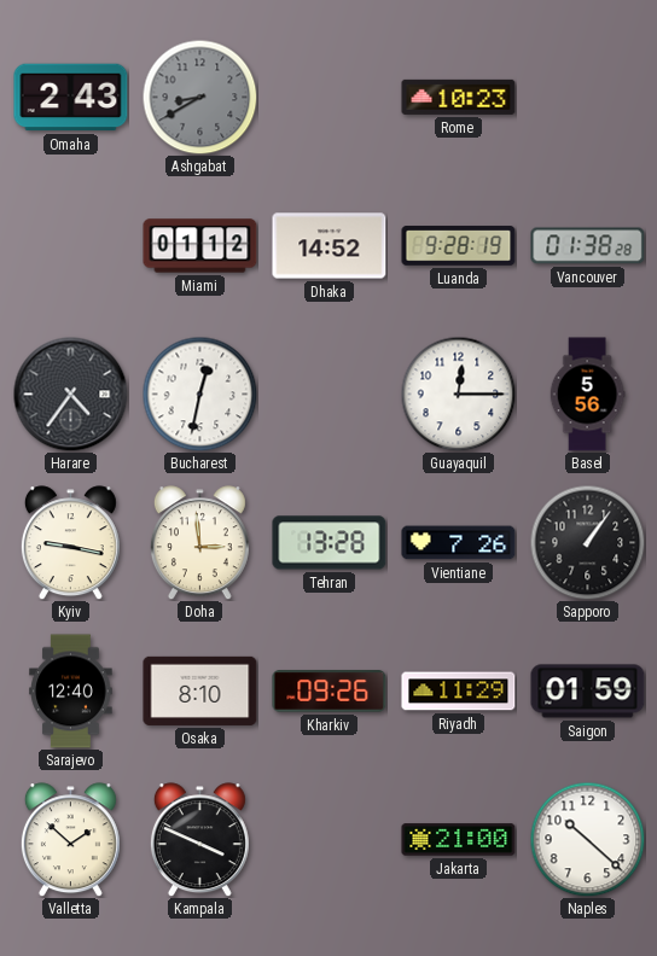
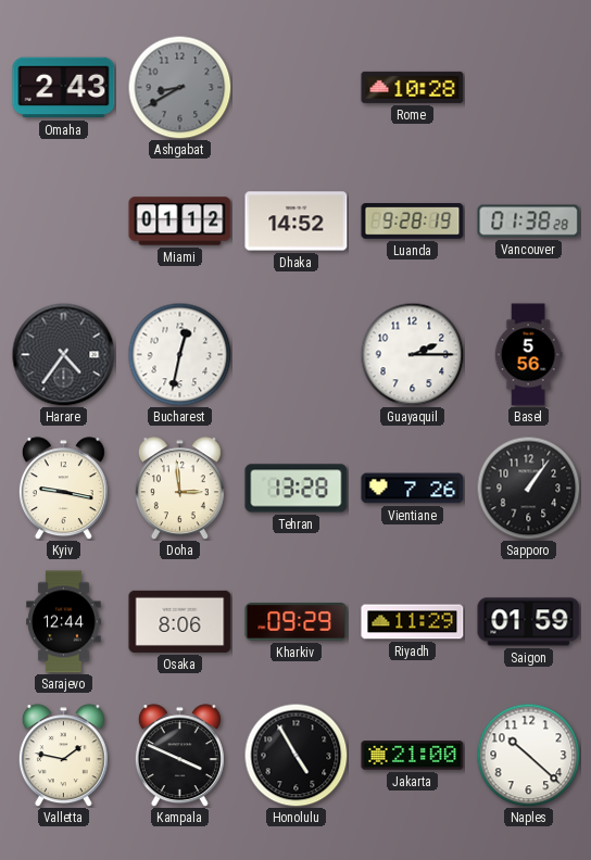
Rome: 10:23 -> 10:28 (413, 87)
Guayaquil: 12:15 -> 2:15 (412, 354)
Sarajevo: 12:40 -> 12:44 (64, 622)
Osaka: 8:10 -> 8:06 (180, 621)
Kharkiv: 09:26 -> 09:29 (297, 622)
Valletta: 1:52 -> 1:47 (63, 756)
Honolulu: none -> 4:55 (295, 755)
